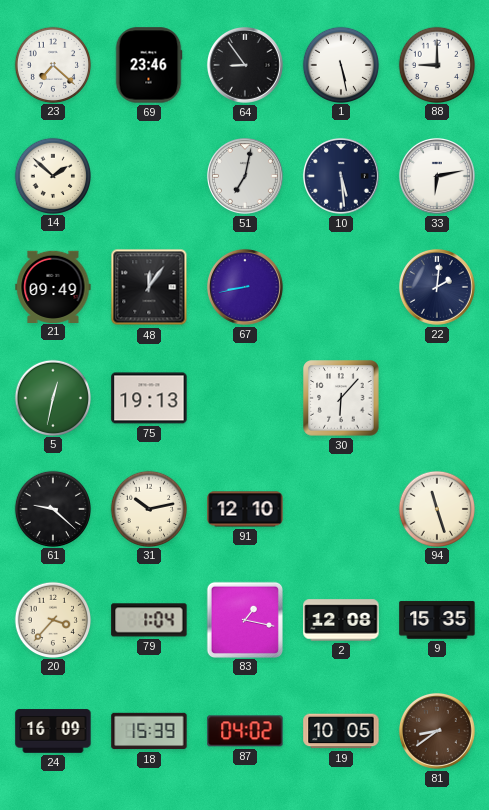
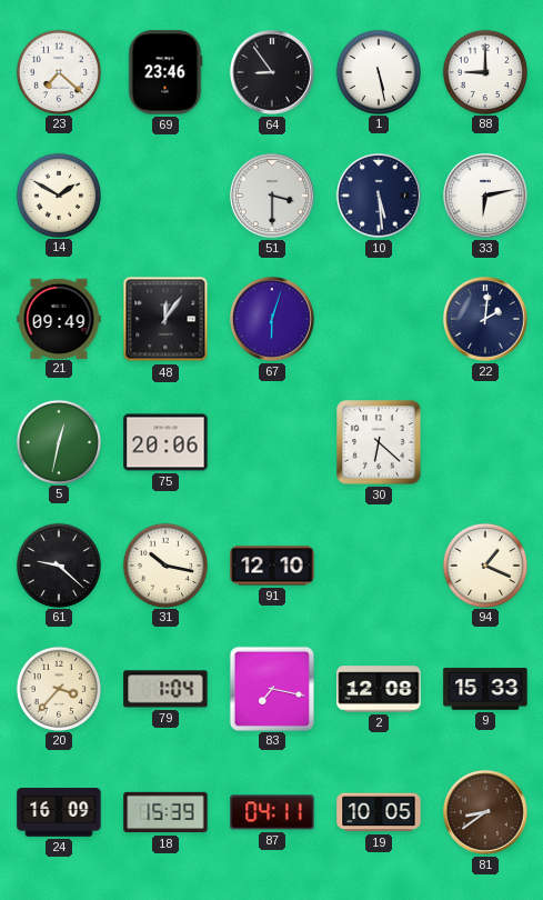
14: 1:52 -> 1:50 (58, 194)
51: 7:02 -> 3:30 (272, 196)
67: 8:43 -> 6:03 (272, 319)
75: 19:13 -> 20:06 (165, 442)
30: 6:07 -> 6:22 (379, 442)
31: 10:13 -> 10:17 (164, 564)
94: 11:27 -> 1:19 (484, 564)
83: 1:17 -> 7:17 (271, 688)
9: 15:35 -> 15:33 (485, 689)
87: 04:02 -> 04:11 (272, 812)
